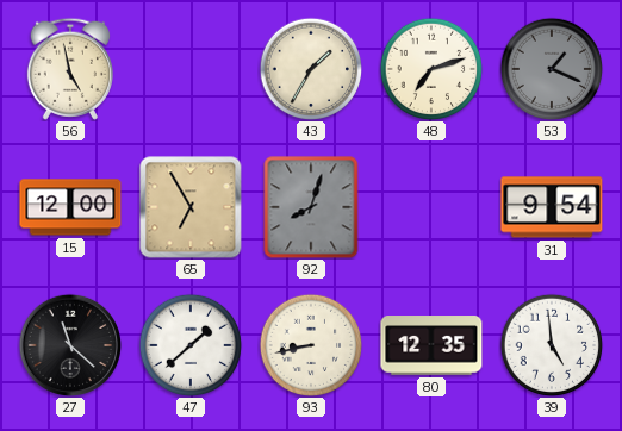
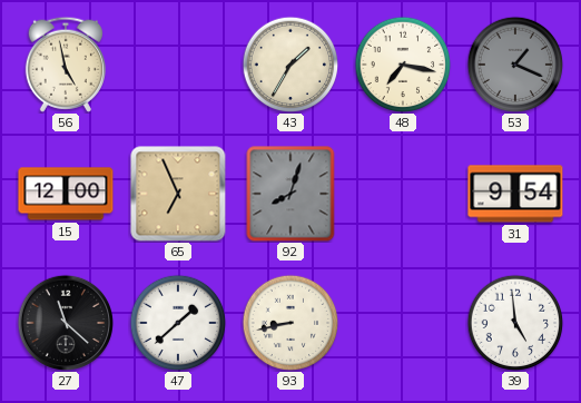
48: 7:12 -> 7:17 (403, 65)
65: 6:55 -> 6:56 (178, 194)
80: 12:35 -> none (431, 345)
